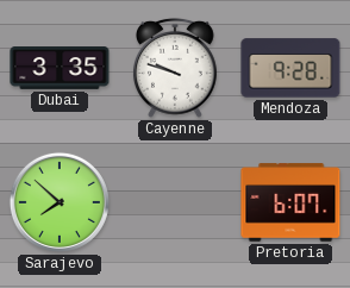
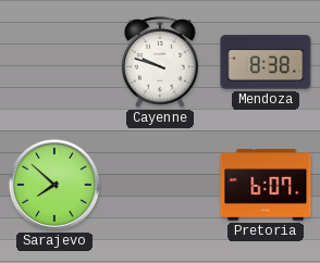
Dubai: 3:35 -> none (60, 69)
Mendoza: 9:28 -> 8:38 (266, 62)
